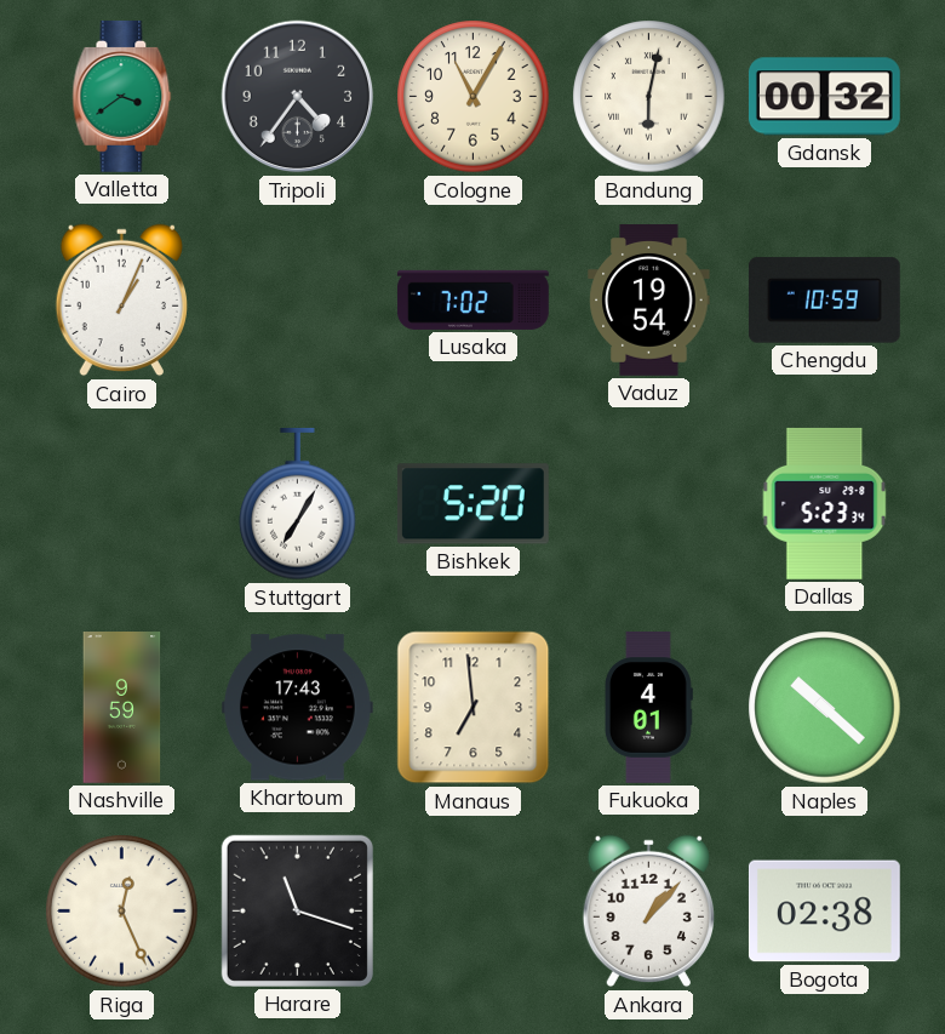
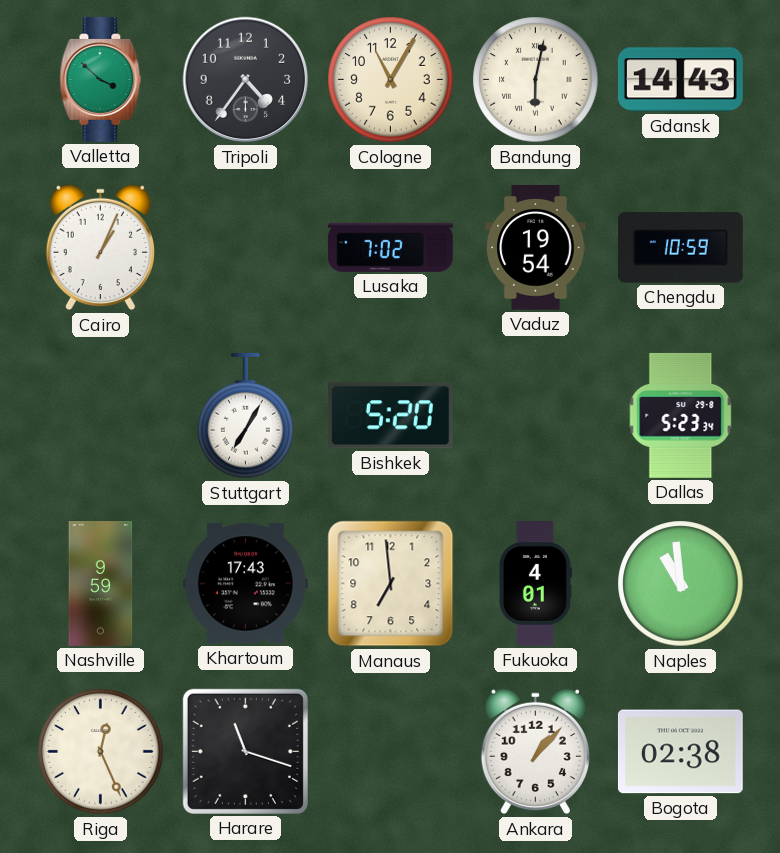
Valletta: 3:39 -> 3:52 (101, 79)
Gdansk: 00:32 -> 14:43 (680, 80)
Naples: 10:22 -> 10:59 (681, 584)
